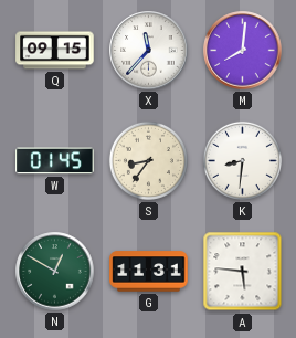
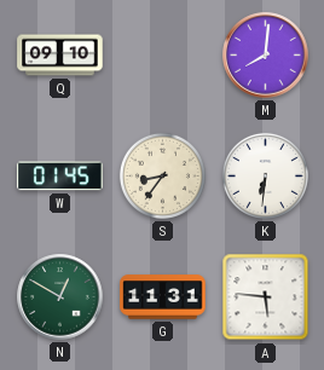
Q: 09:15 -> 09:10 (60, 56)
X: 11:37 -> none (149, 51)
K: 8:31 -> 6:31 (265, 175)
